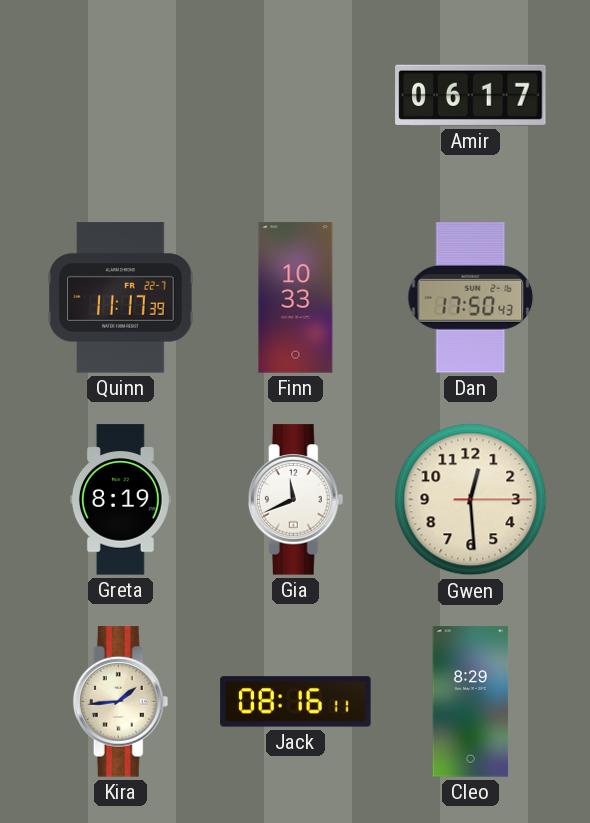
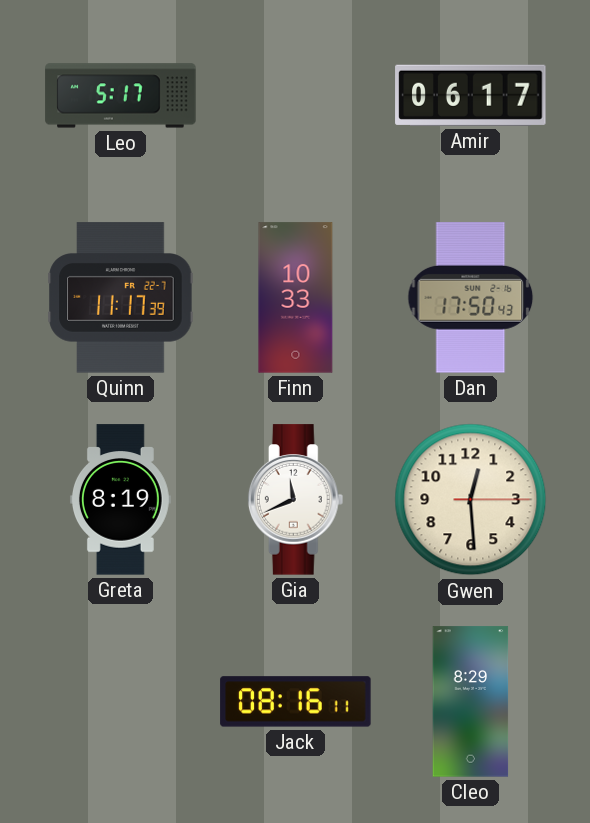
Leo: none -> 5:17 (121, 96)
Kira: 1:44 -> none (121, 702)
